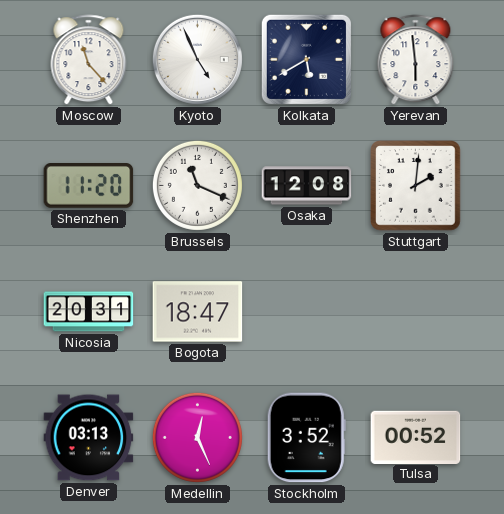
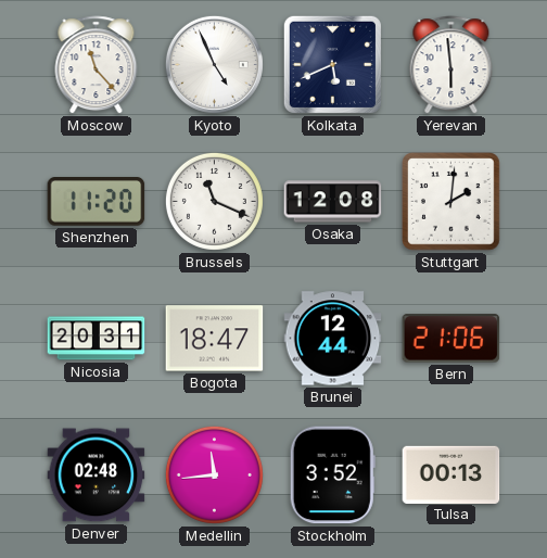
Kolkata: 5:40 -> 5:41 (332, 64)
Brunei: none -> 12:44 (333, 339)
Bern: none -> 21:06 (451, 339)
Denver: 03:13 -> 02:48 (97, 475)
Medellin: 12:26 -> 11:44 (214, 474)
Tulsa: 00:52 -> 00:13 (451, 474)
